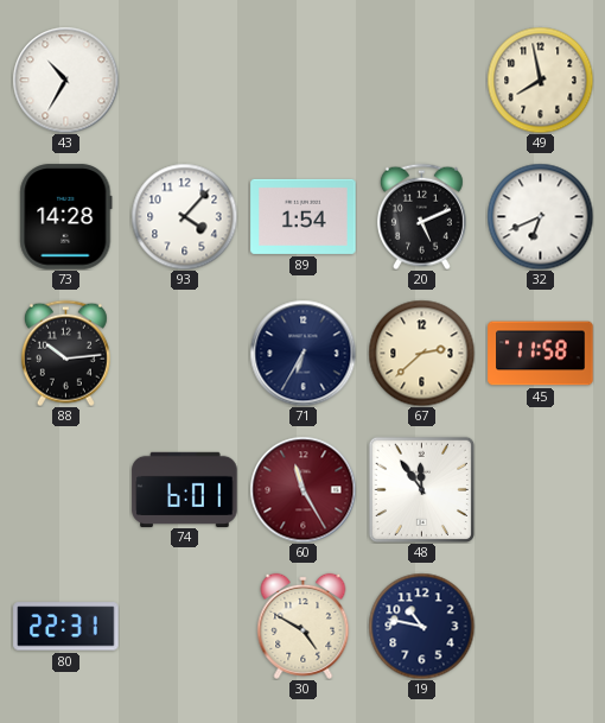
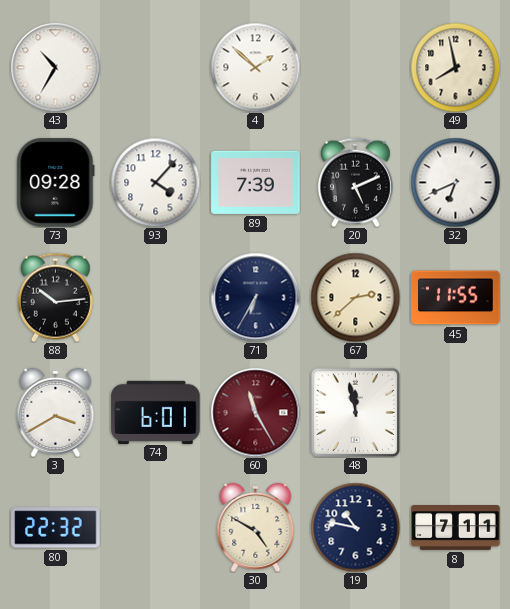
4: none -> 1:52 (255, 67)
73: 14:28 -> 09:28 (56, 183)
89: 1:54 -> 7:39 (256, 182)
45: 11:58 -> 11:55 (456, 298)
3: none -> 3:40 (56, 412)
48: 11:54 -> 11:58 (355, 412)
80: 22:31 -> 22:32 (56, 528)
8: none -> 7:11 (456, 528)
